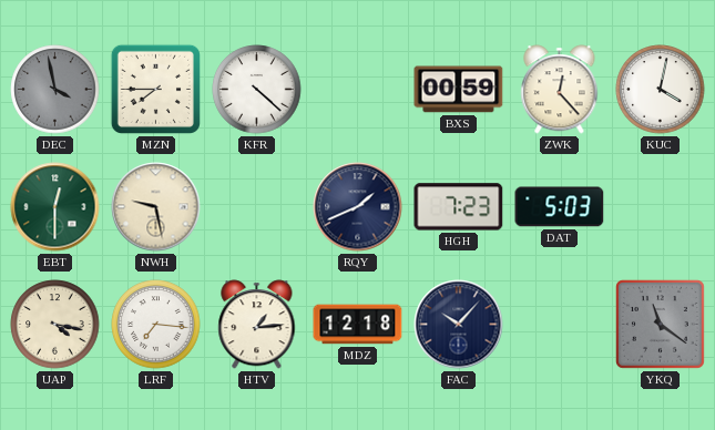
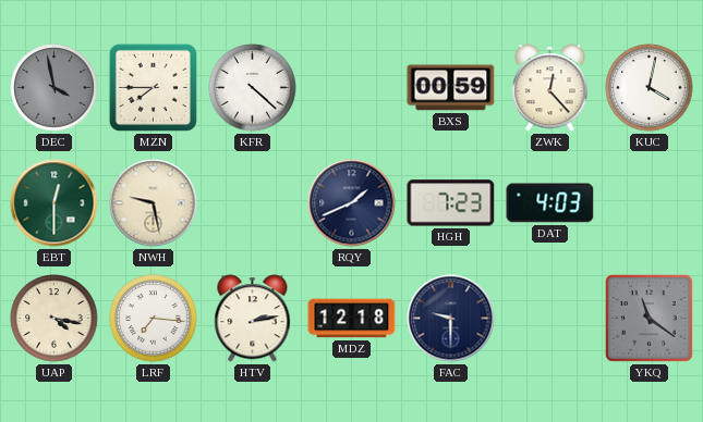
DAT: 5:03 -> 4:03 (550, 203)
HTV: 1:14 -> 2:13 (253, 319)
FAC: 10:07 -> 9:30 (451, 319)
